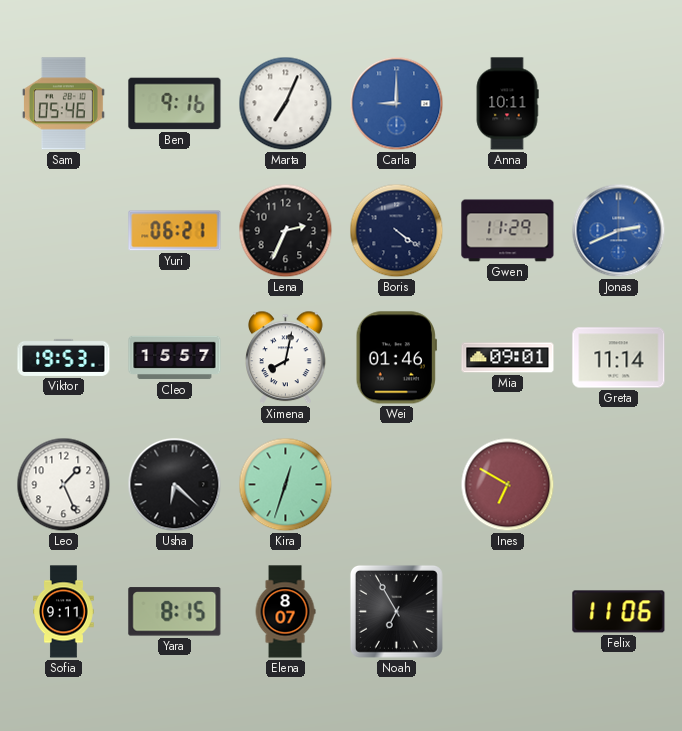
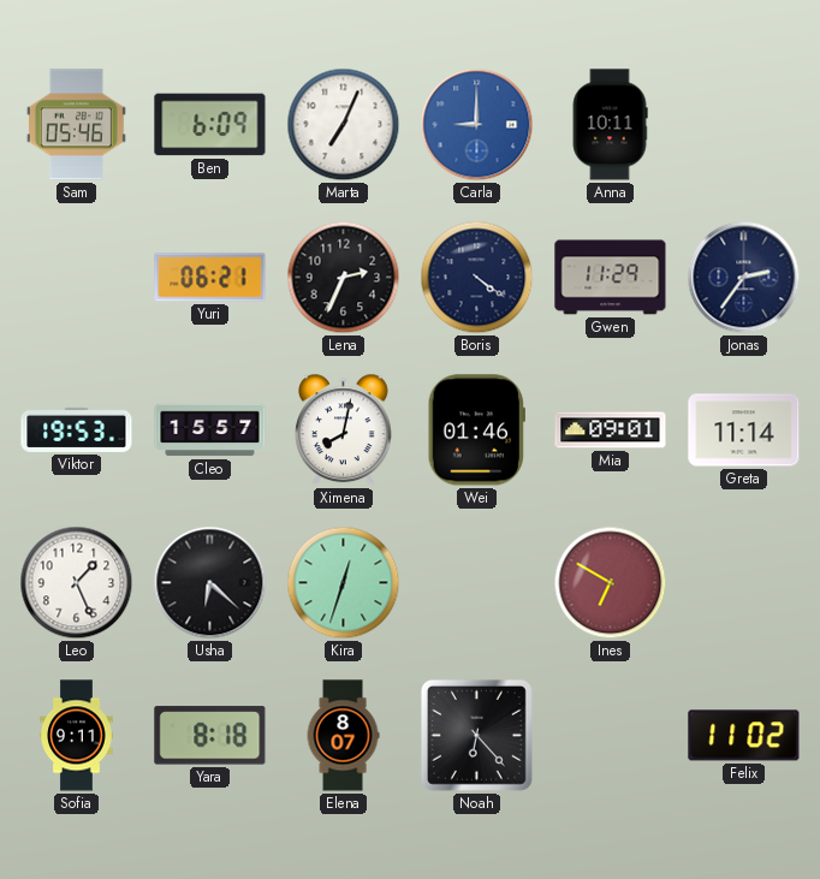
Ben: 9:16 -> 6:09 (210, 125)
Jonas: 2:41 -> 2:36 (744, 278)
Jonas dial: blue -> navy (744, 278)
Yara: 8:15 -> 8:18 (210, 736)
Noah: 6:55 -> 6:23 (476, 735)
Felix: 11:06 -> 11:02 (744, 736)
